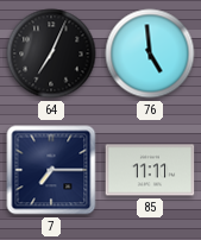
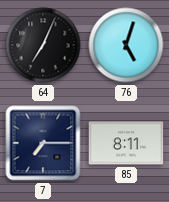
76: 4:59 -> 5:03 (126, 45)
85: 11:11 -> 8:11 (126, 143)
